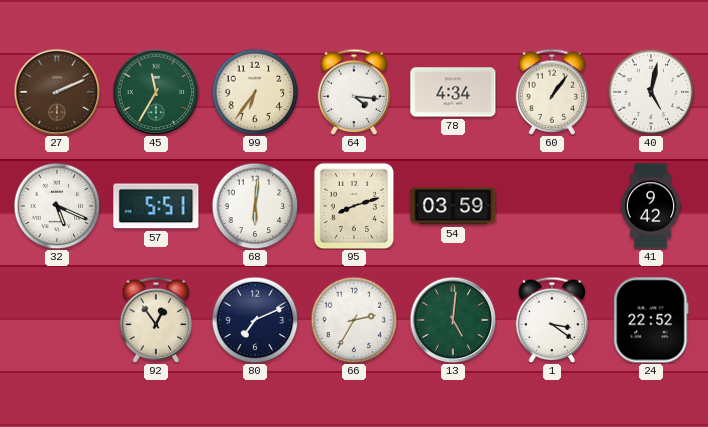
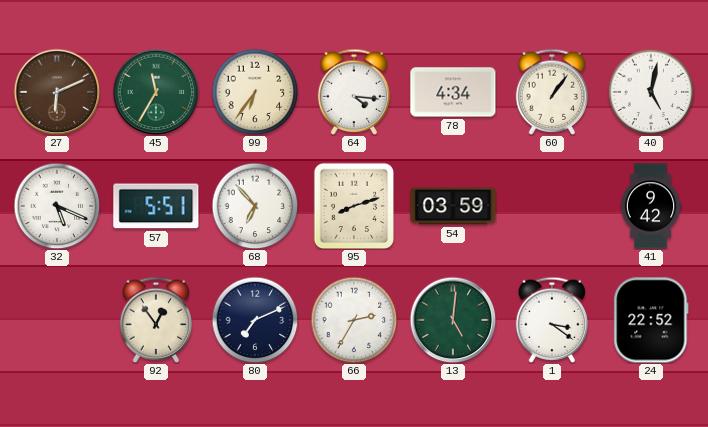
27: 2:11 -> 6:11 (57, 92)
68: 6:01 -> 6:53 (255, 206)
